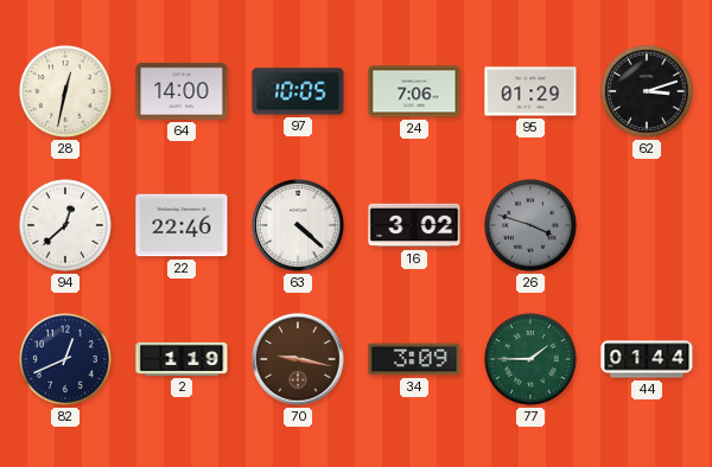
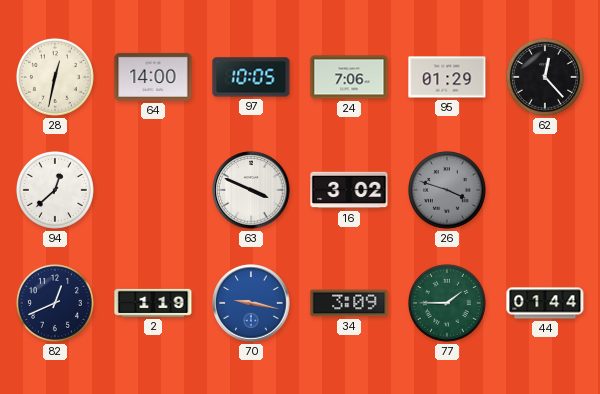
62: 3:12 -> 12:23 (545, 77)
22: 22:46 -> none (182, 225)
63: 4:22 -> 3:49 (251, 190)
70 dial: brown -> blue (251, 303)
